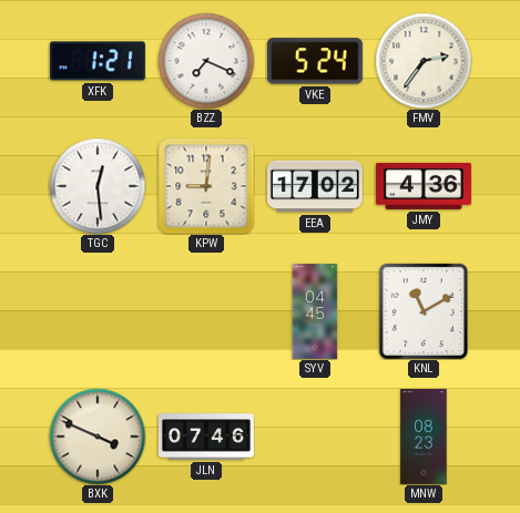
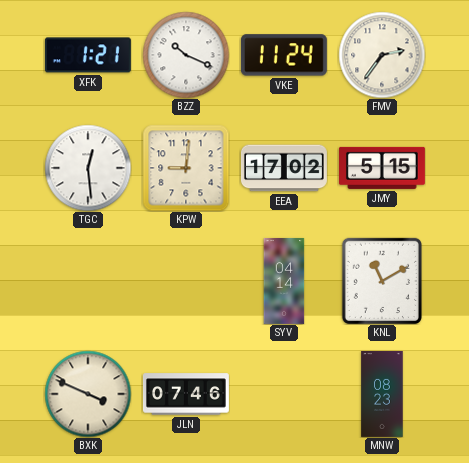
BZZ: 7:19 -> 10:19 (186, 55)
VKE: 5:24 -> 11:24 (284, 55)
JMY: 4:36 -> 5:15 (382, 168)
SYV: 04:45 -> 04:14 (284, 281)
